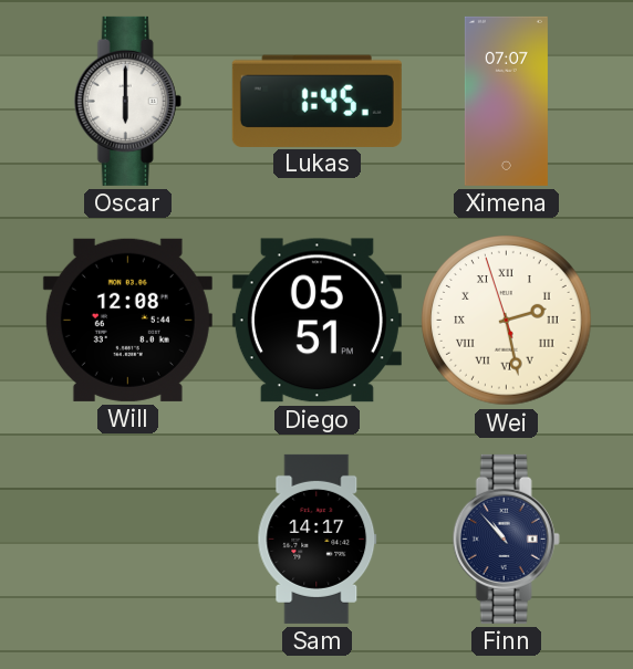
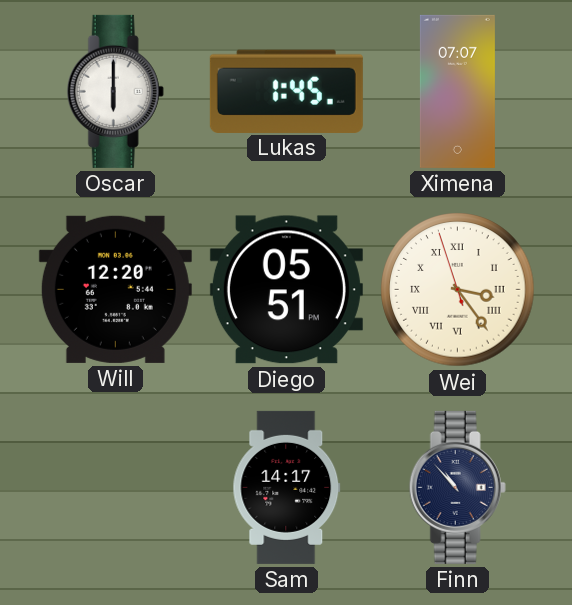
Will: 12:08 -> 12:20 (115, 289)
Wei: 2:27 -> 3:23 (458, 290)
